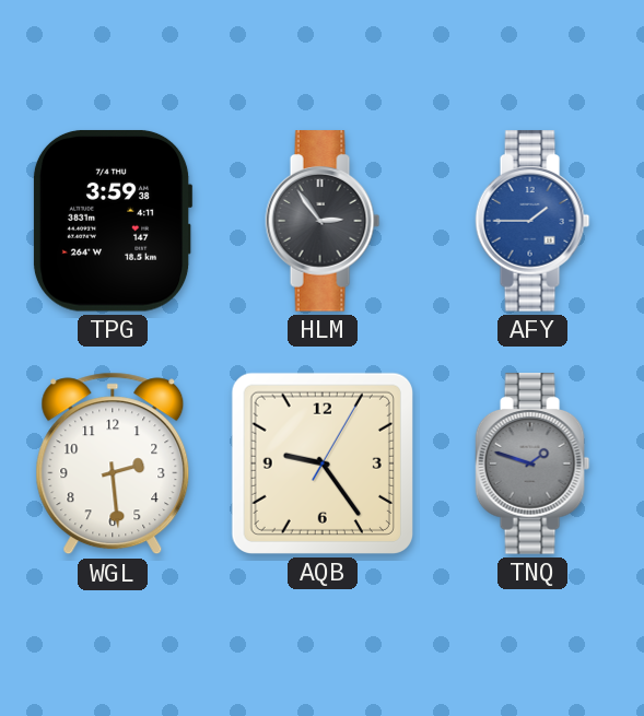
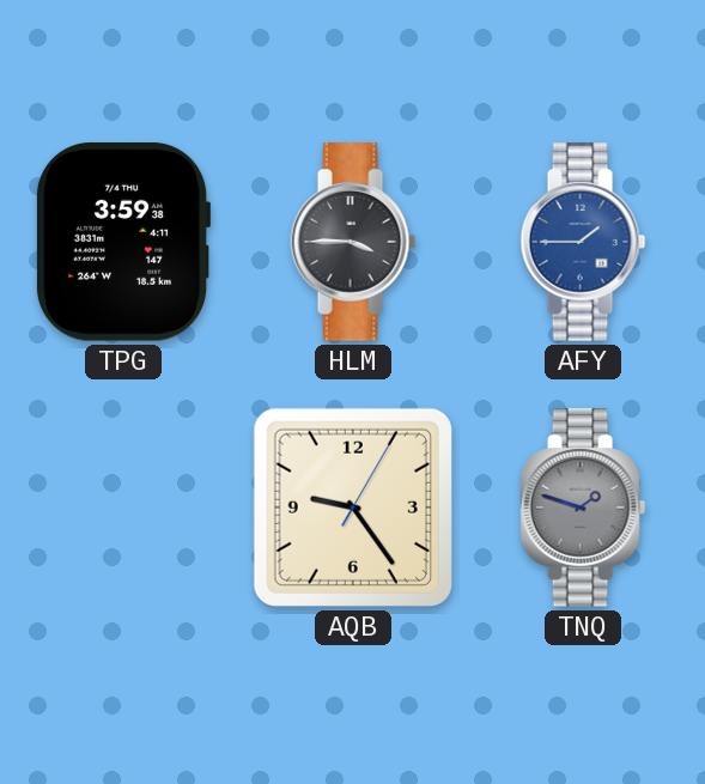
HLM: 2:54 -> 3:45 (353, 242)
WGL: 2:29 -> none (113, 463)
